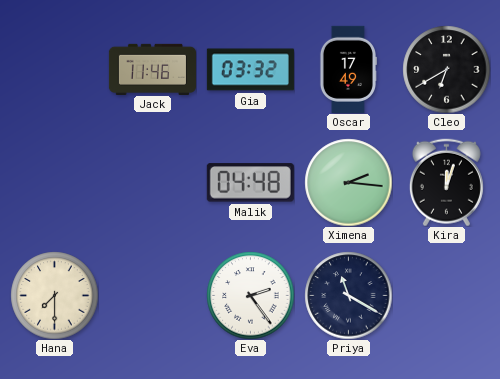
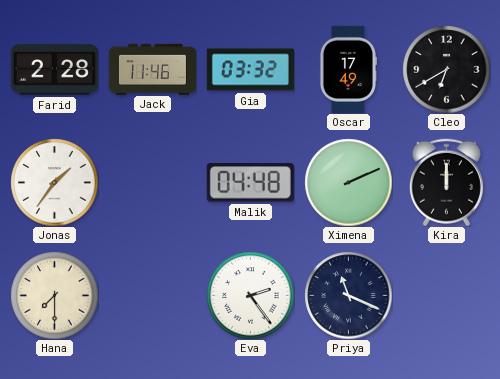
Farid: none -> 2:28 (54, 70)
Jonas: none -> 1:36 (54, 182)
Ximena: 2:16 -> 2:11 (348, 182)
Kira: 12:03 -> 12:00 (446, 182)
Priya: 11:20 -> 11:19 (348, 295)
